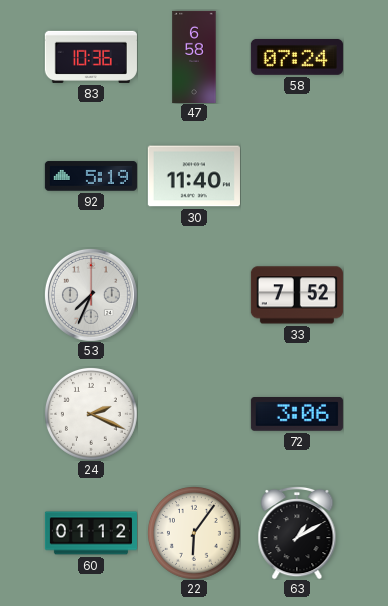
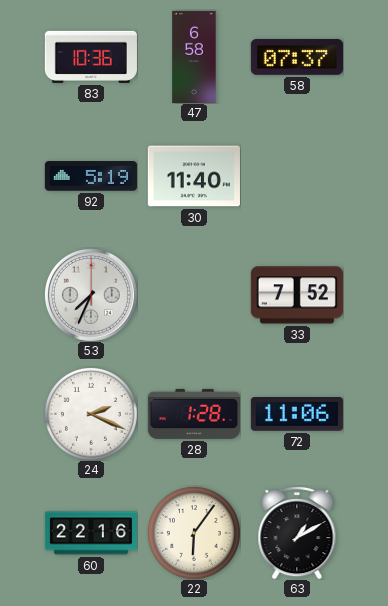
58: 07:24 -> 07:37 (297, 57)
28: none -> 1:28 (194, 414)
72: 3:06 -> 11:06 (297, 415)
60: 01:12 -> 22:16 (91, 533)
